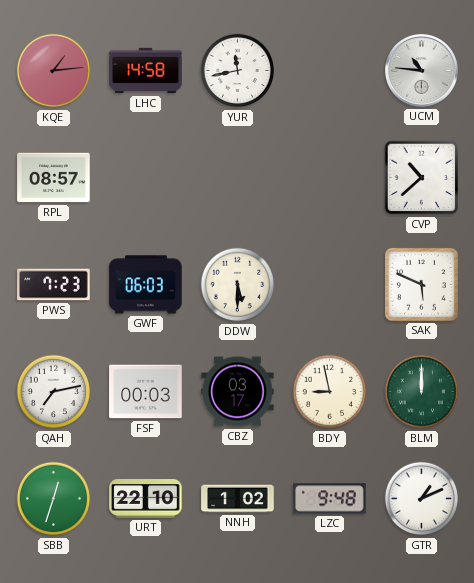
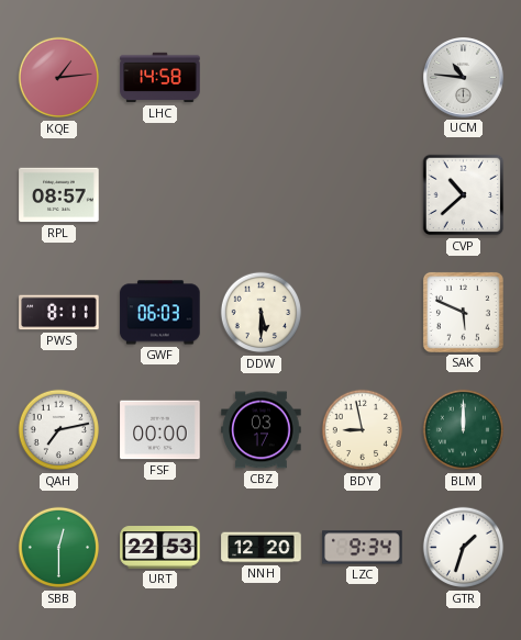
YUR: 11:43 -> none (238, 71)
PWS: 7:23 -> 8:11 (59, 313)
FSF: 00:03 -> 00:00 (160, 430)
SBB: 12:33 -> 12:30 (59, 548)
URT: 22:10 -> 22:53 (160, 548)
NNH: 1:02 -> 12:20 (262, 548)
LZC: 9:48 -> 9:34 (363, 548)
GTR: 1:11 -> 1:33 (464, 548)
